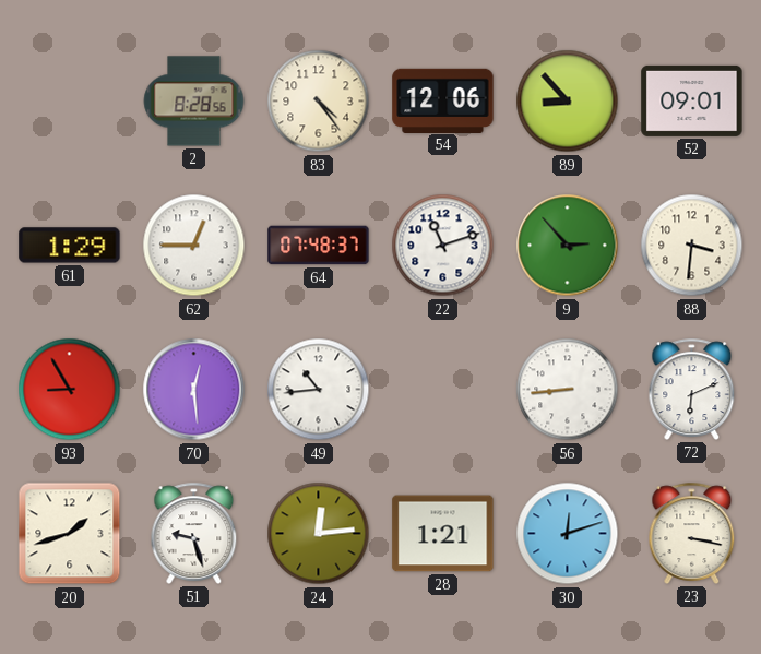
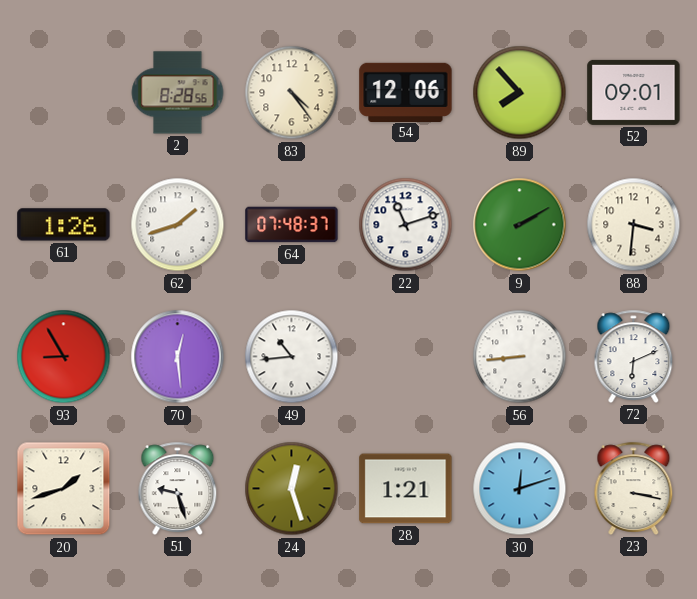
89: 8:53 -> 7:53 (520, 93)
61: 1:29 -> 1:26 (64, 225)
62: 12:45 -> 1:42 (178, 225)
9: 2:53 -> 2:10 (520, 225)
24: 12:14 -> 12:27 (292, 489)
